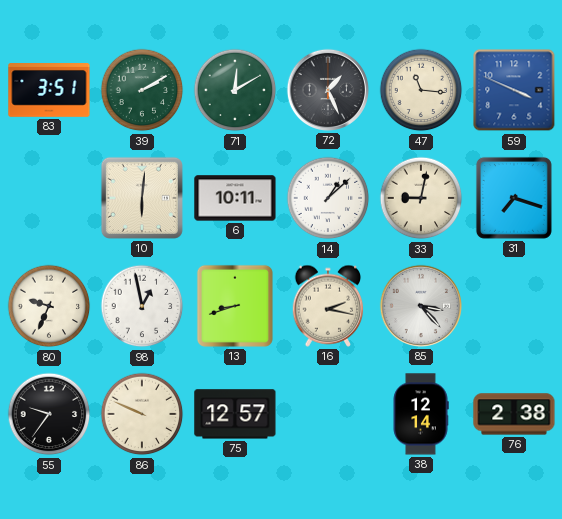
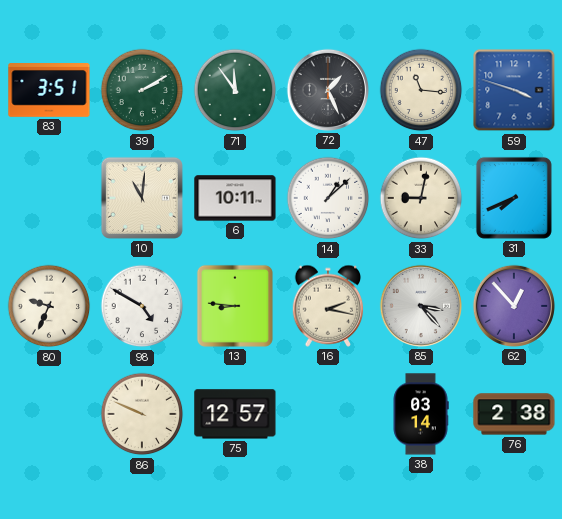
71: 12:10 -> 11:54 (235, 90)
59: 3:49 -> 3:48 (514, 90)
10: 6:01 -> 11:01 (142, 198)
31: 7:18 -> 7:41 (514, 198)
98: 12:58 -> 4:50 (142, 306)
13: 8:42 -> 8:46 (235, 306)
62: none -> 12:53 (514, 306)
55: 9:36 -> none (49, 414)
38: 12:14 -> 03:14 (421, 414)
